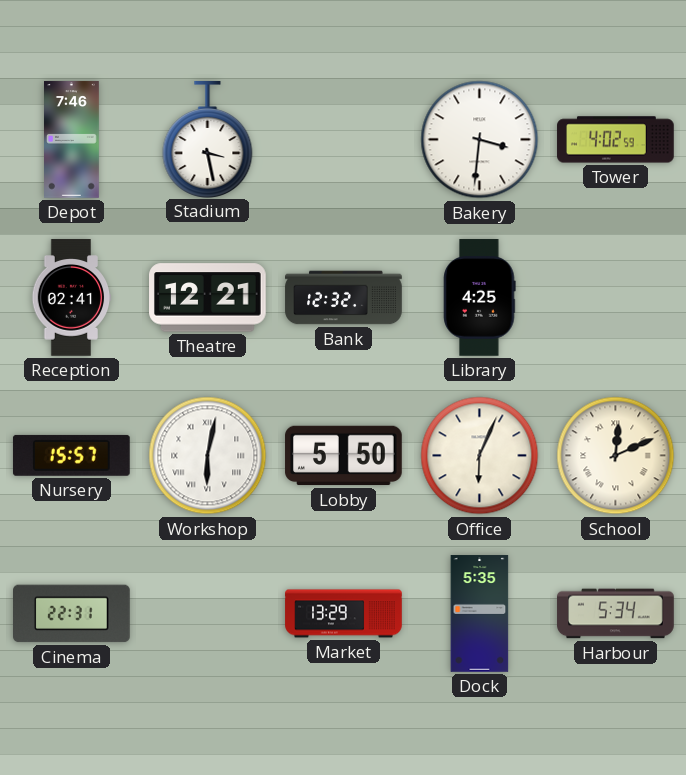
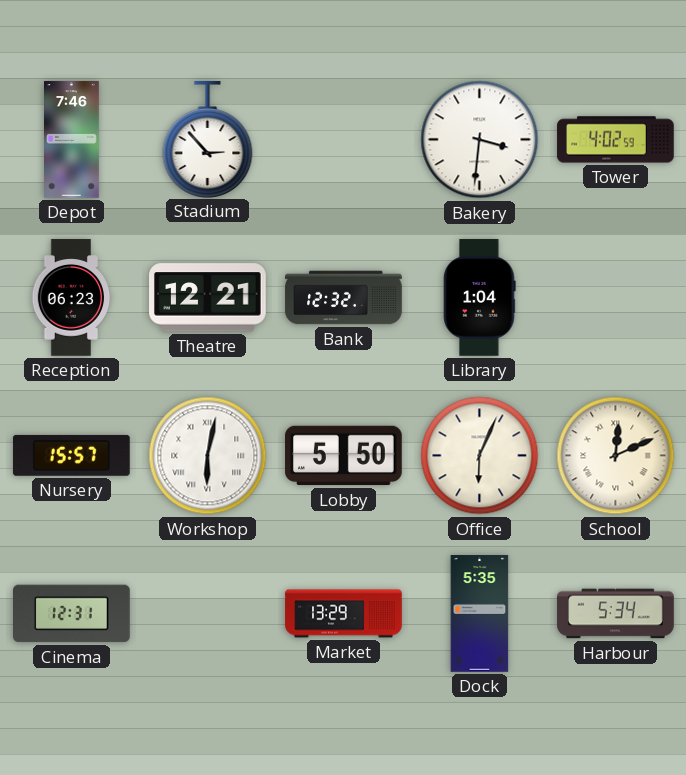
Stadium: 3:28 -> 2:53 (208, 140)
Reception: 02:41 -> 06:23 (71, 298)
Library: 4:25 -> 1:04 (480, 298)
Cinema: 22:31 -> 12:31 (72, 614)
